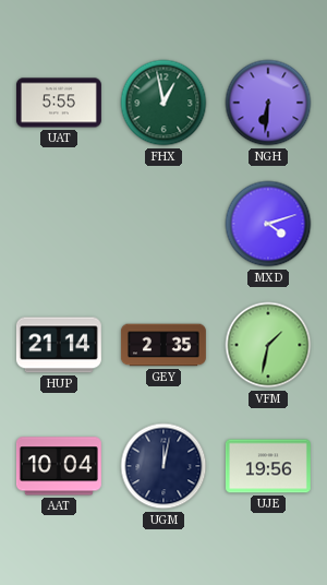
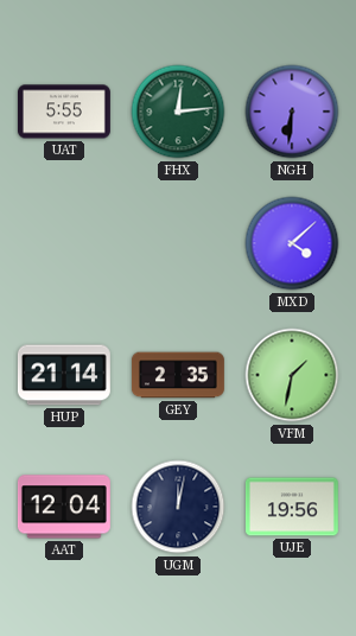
FHX: 12:58 -> 12:14 (178, 112)
MXD: 4:12 -> 4:08 (292, 243)
AAT: 10:04 -> 12:04 (64, 507)
